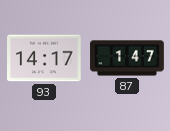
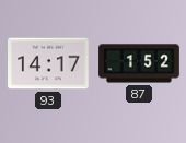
87: 1:47 -> 1:52 (139, 63)
